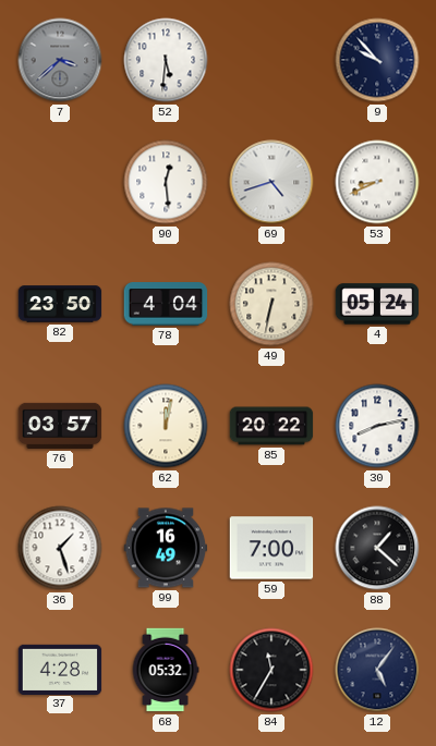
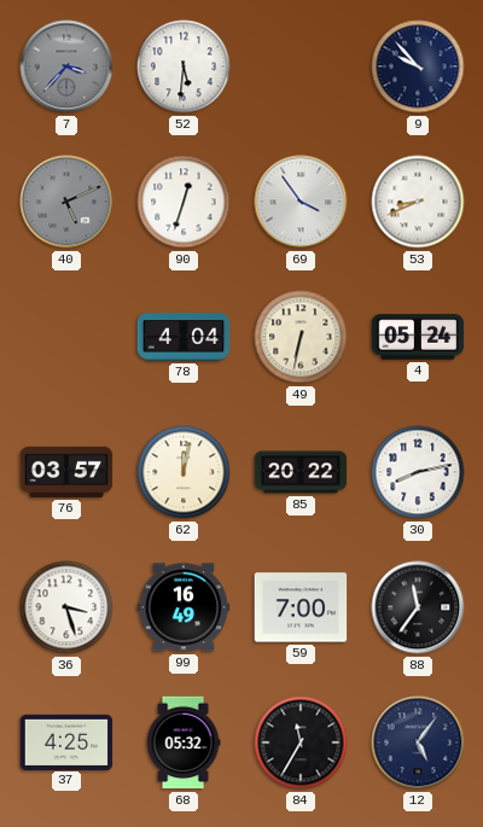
7: 3:38 -> 3:37 (66, 66)
40: none -> 5:11 (66, 202)
90: 12:29 -> 12:33 (184, 202)
69: 4:42 -> 3:54 (301, 202)
82: 23:50 -> none (60, 304)
36: 1:27 -> 3:27 (66, 607)
88: 1:22 -> 11:36 (418, 607)
37: 4:28 -> 4:25 (66, 741)
